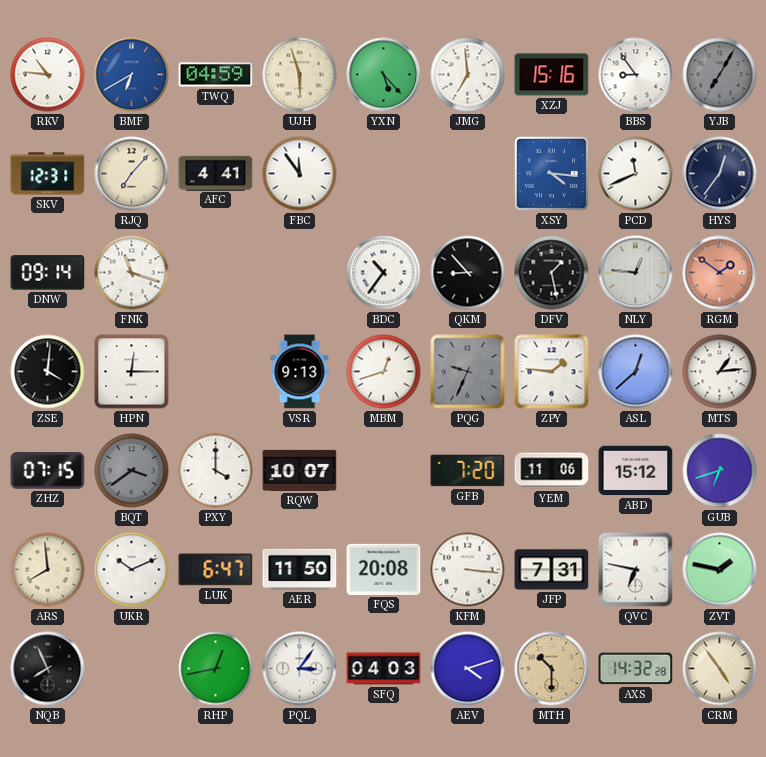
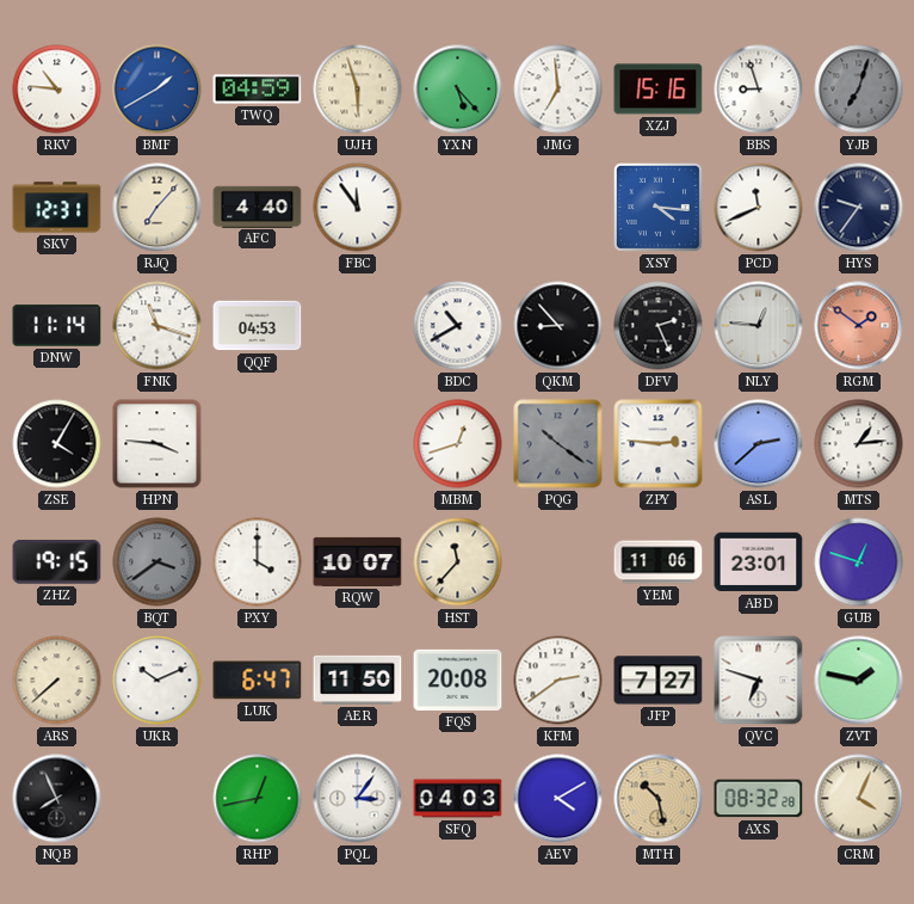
BMF: 6:40 -> 1:40 (158, 90)
BBS: 8:54 -> 8:57 (759, 90)
YJB: 7:05 -> 7:03 (859, 90)
AFC: 4:41 -> 4:40 (258, 207)
HYS: 12:36 -> 9:36 (859, 208)
DNW: 09:14 -> 11:14 (57, 326)
QQF: none -> 04:53 (258, 326)
BDC: 10:36 -> 10:40 (458, 326)
DFV: 1:28 -> 2:26 (659, 326)
ZSE: 4:01 -> 4:05 (57, 444)
HPN: 12:15 -> 3:46 (158, 444)
VSR: 9:13 -> none (300, 372)
PQG: 9:34 -> 10:21 (558, 444)
ZPY: 1:46 -> 2:46 (659, 444)
ASL: 12:38 -> 2:38 (759, 444)
ZHZ: 07:15 -> 19:15 (57, 562)
HST: none -> 11:37 (458, 562)
GFB: 7:20 -> none (468, 471)
ABD: 15:12 -> 23:01 (759, 562)
GUB: 6:42 -> 12:48 (859, 562)
ARS: 7:59 -> 7:38 (57, 681)
KFM: 3:16 -> 2:39 (558, 681)
JFP: 7:31 -> 7:27 (659, 681)
QVC: 6:47 -> 6:48 (759, 681)
AEV: 4:12 -> 4:10 (558, 799)
MTH: 10:30 -> 10:28 (659, 799)
AXS: 14:32 -> 08:32 (759, 799)
CRM: 4:54 -> 4:04 (859, 799)
